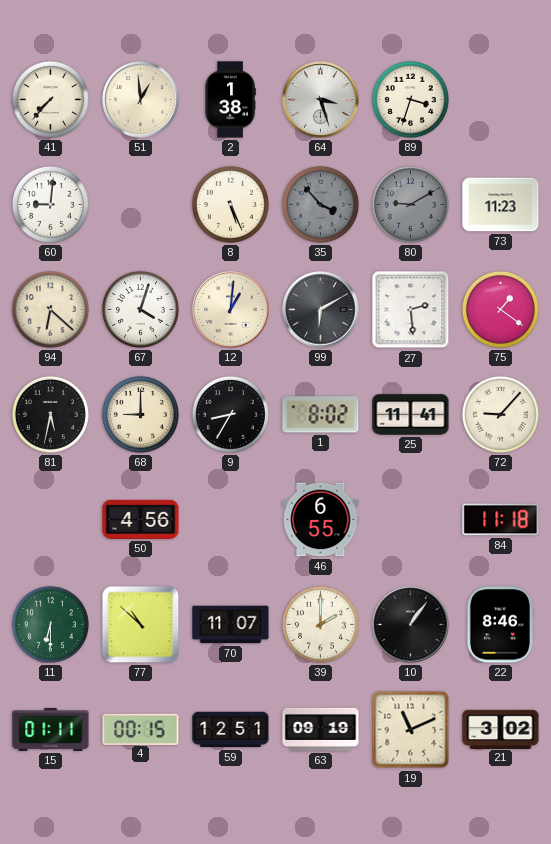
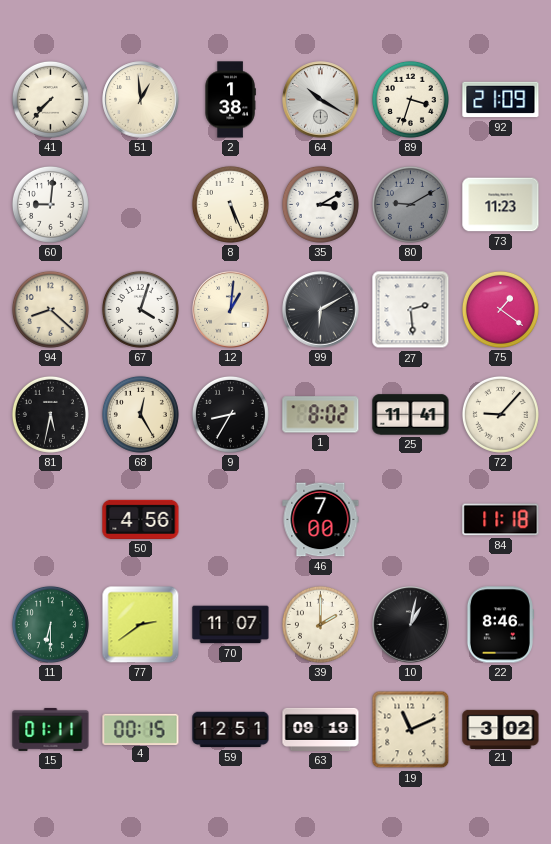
64: 3:27 -> 10:20 (321, 100)
92: none -> 21:09 (501, 100)
35: 3:53 -> 3:10 (320, 204)
35 dial: grey -> white (320, 204)
94: 6:22 -> 8:22 (50, 309)
68: 9:00 -> 12:25 (140, 414)
46: 6:55 -> 7:00 (321, 520)
77: 10:52 -> 2:39 (141, 625)
10: 1:06 -> 1:02 (411, 625)
